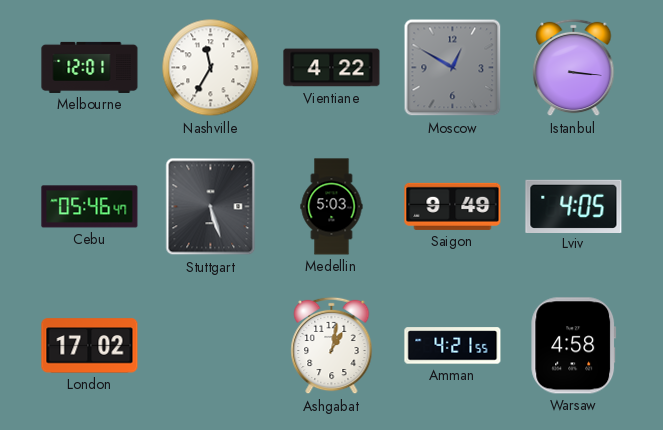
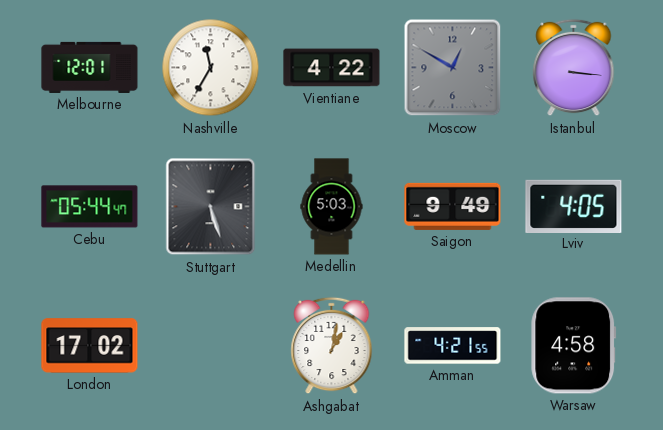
Cebu: 05:46 -> 05:44 (90, 207)
